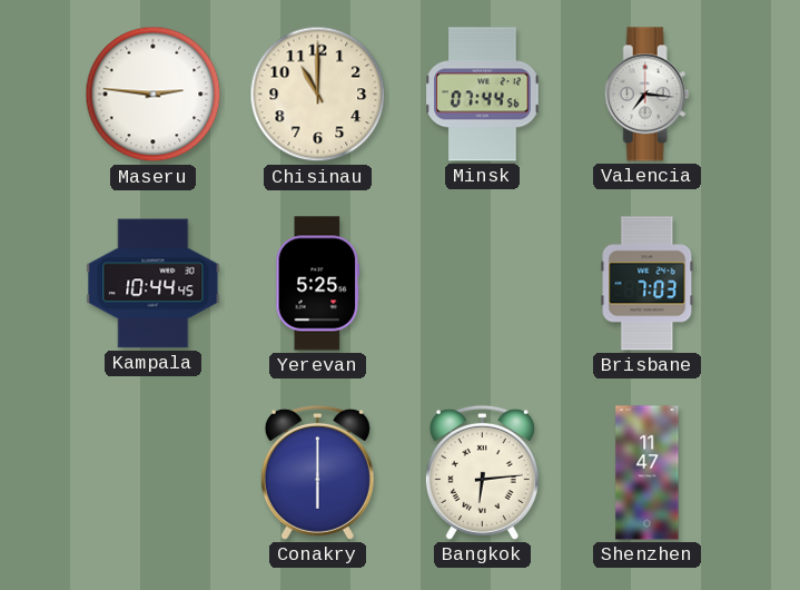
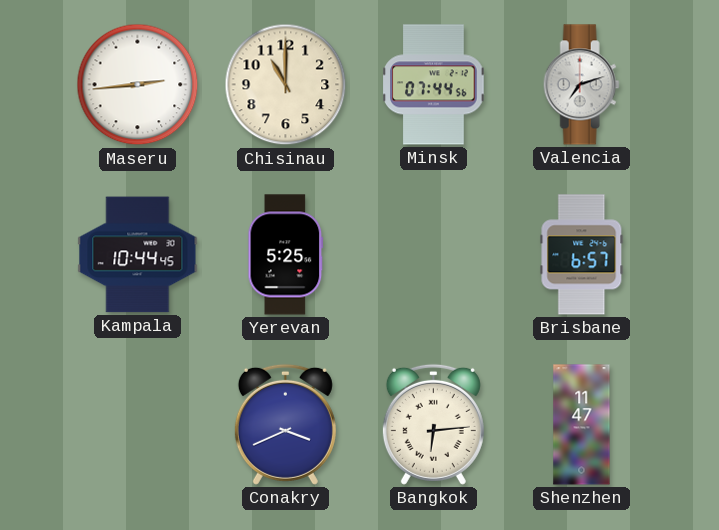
Maseru: 2:46 -> 2:44 (138, 85)
Valencia: 7:16 -> 7:12 (581, 85)
Brisbane: 7:03 -> 6:57 (582, 255)
Conakry: 6:00 -> 3:41 (285, 424)
